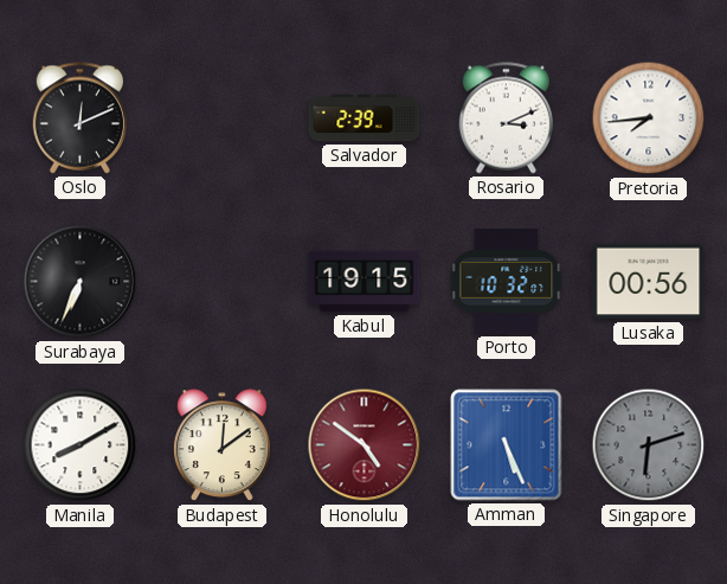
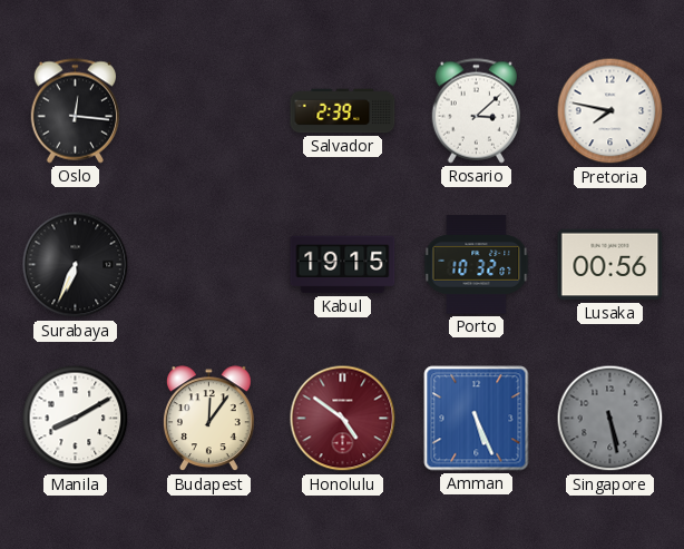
Oslo: 12:11 -> 12:16 (75, 111)
Rosario: 3:11 -> 3:08 (476, 111)
Pretoria: 7:44 -> 7:47 (610, 111)
Budapest: 12:09 -> 12:06 (208, 419)
Singapore: 6:12 -> 5:28 (610, 419)
